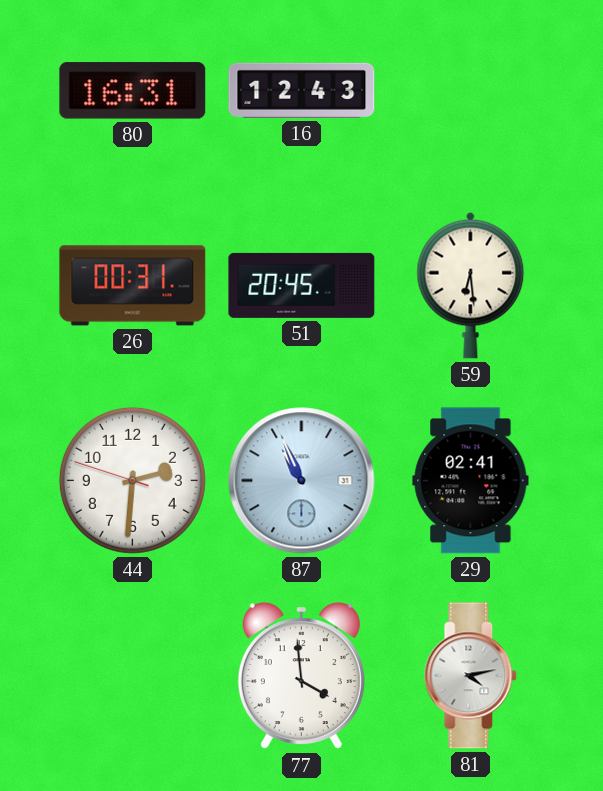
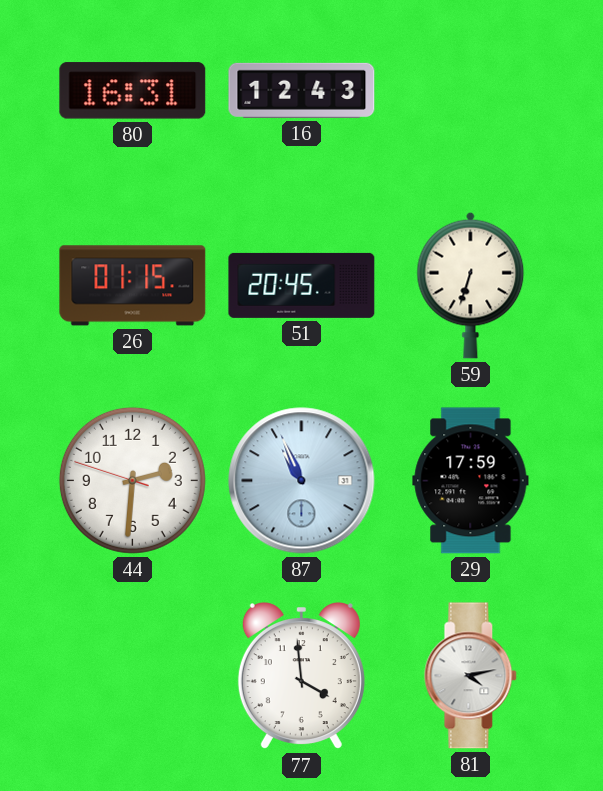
26: 00:31 -> 01:15 (133, 286)
59: 6:29 -> 6:33 (471, 285)
29: 02:41 -> 17:59 (471, 481)
